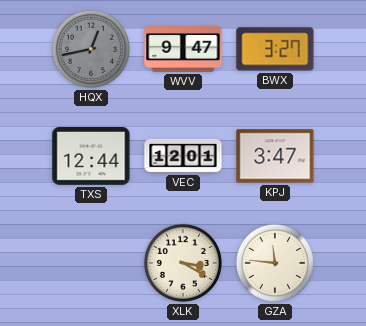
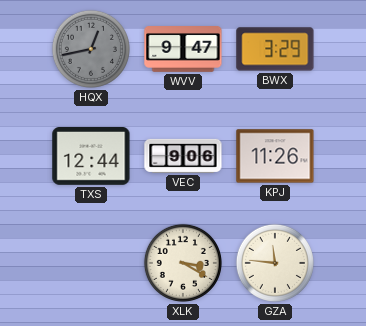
BWX: 3:27 -> 3:29 (275, 49)
VEC: 12:01 -> 9:06 (183, 156)
KPJ: 3:47 -> 11:26 (275, 156)
